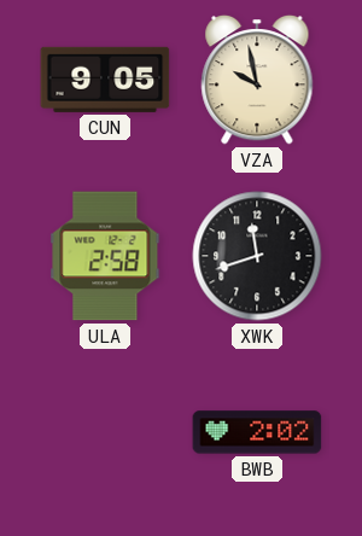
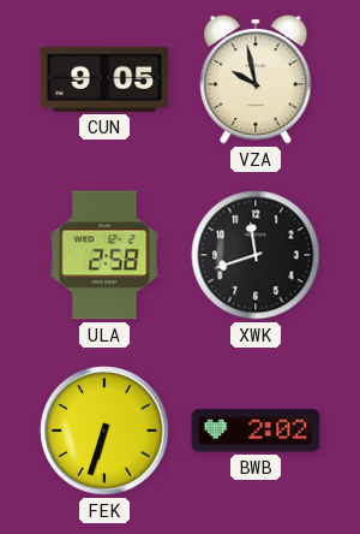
FEK: none -> 6:33 (104, 431)
